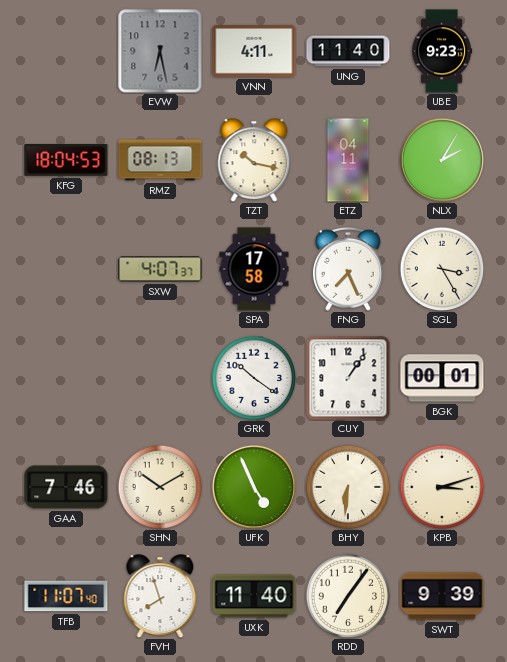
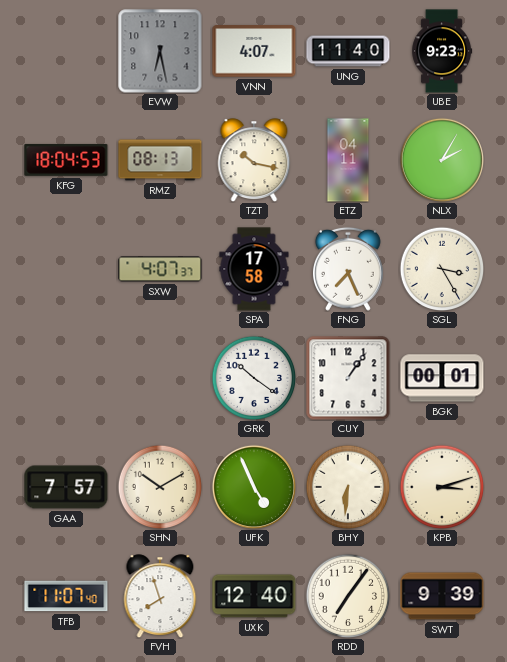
VNN: 4:11 -> 4:07 (254, 51)
GAA: 7:46 -> 7:57 (66, 487)
UXK: 11:40 -> 12:40 (254, 596)
